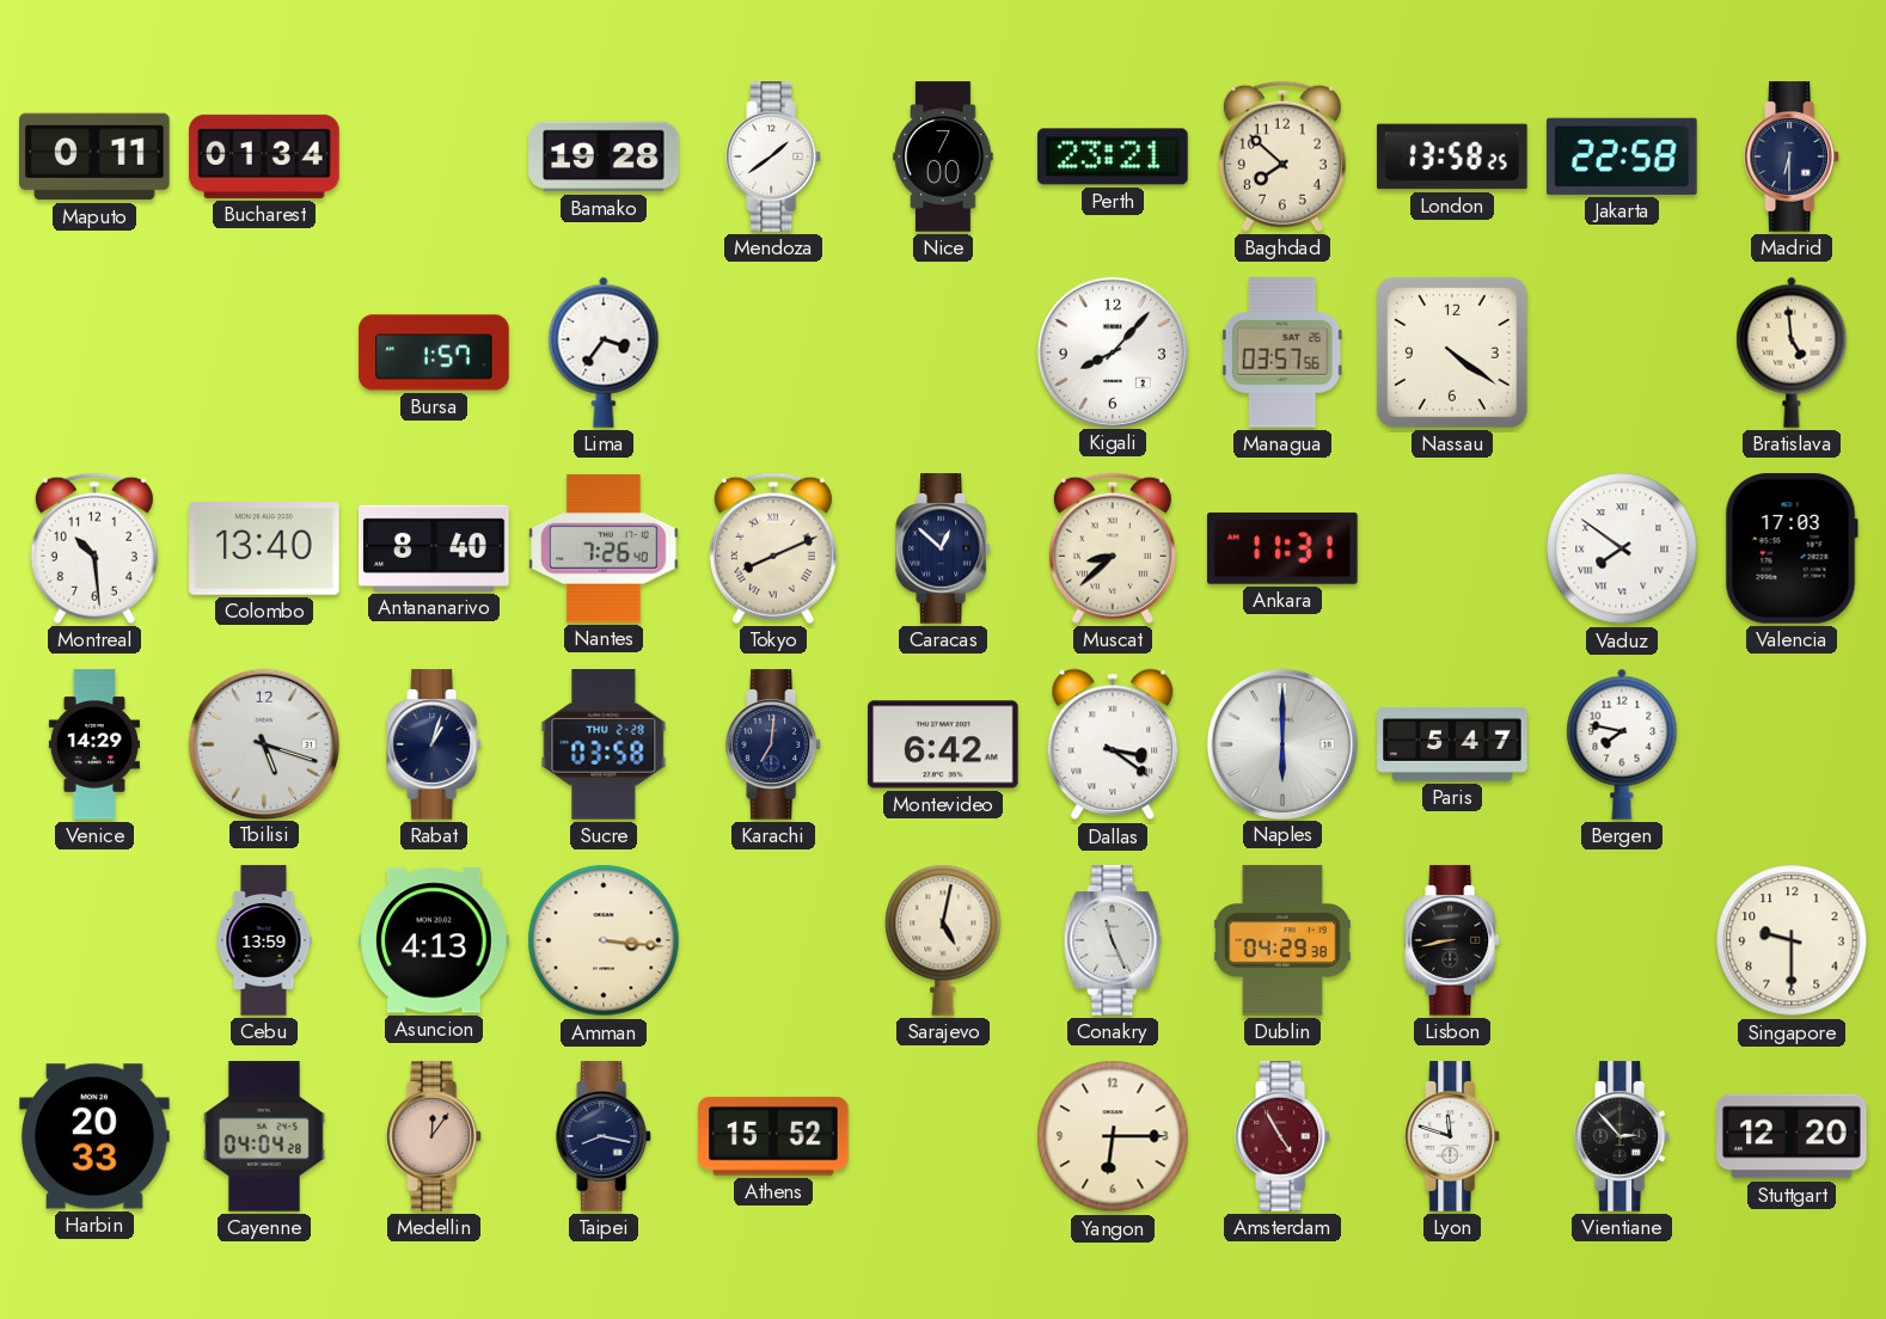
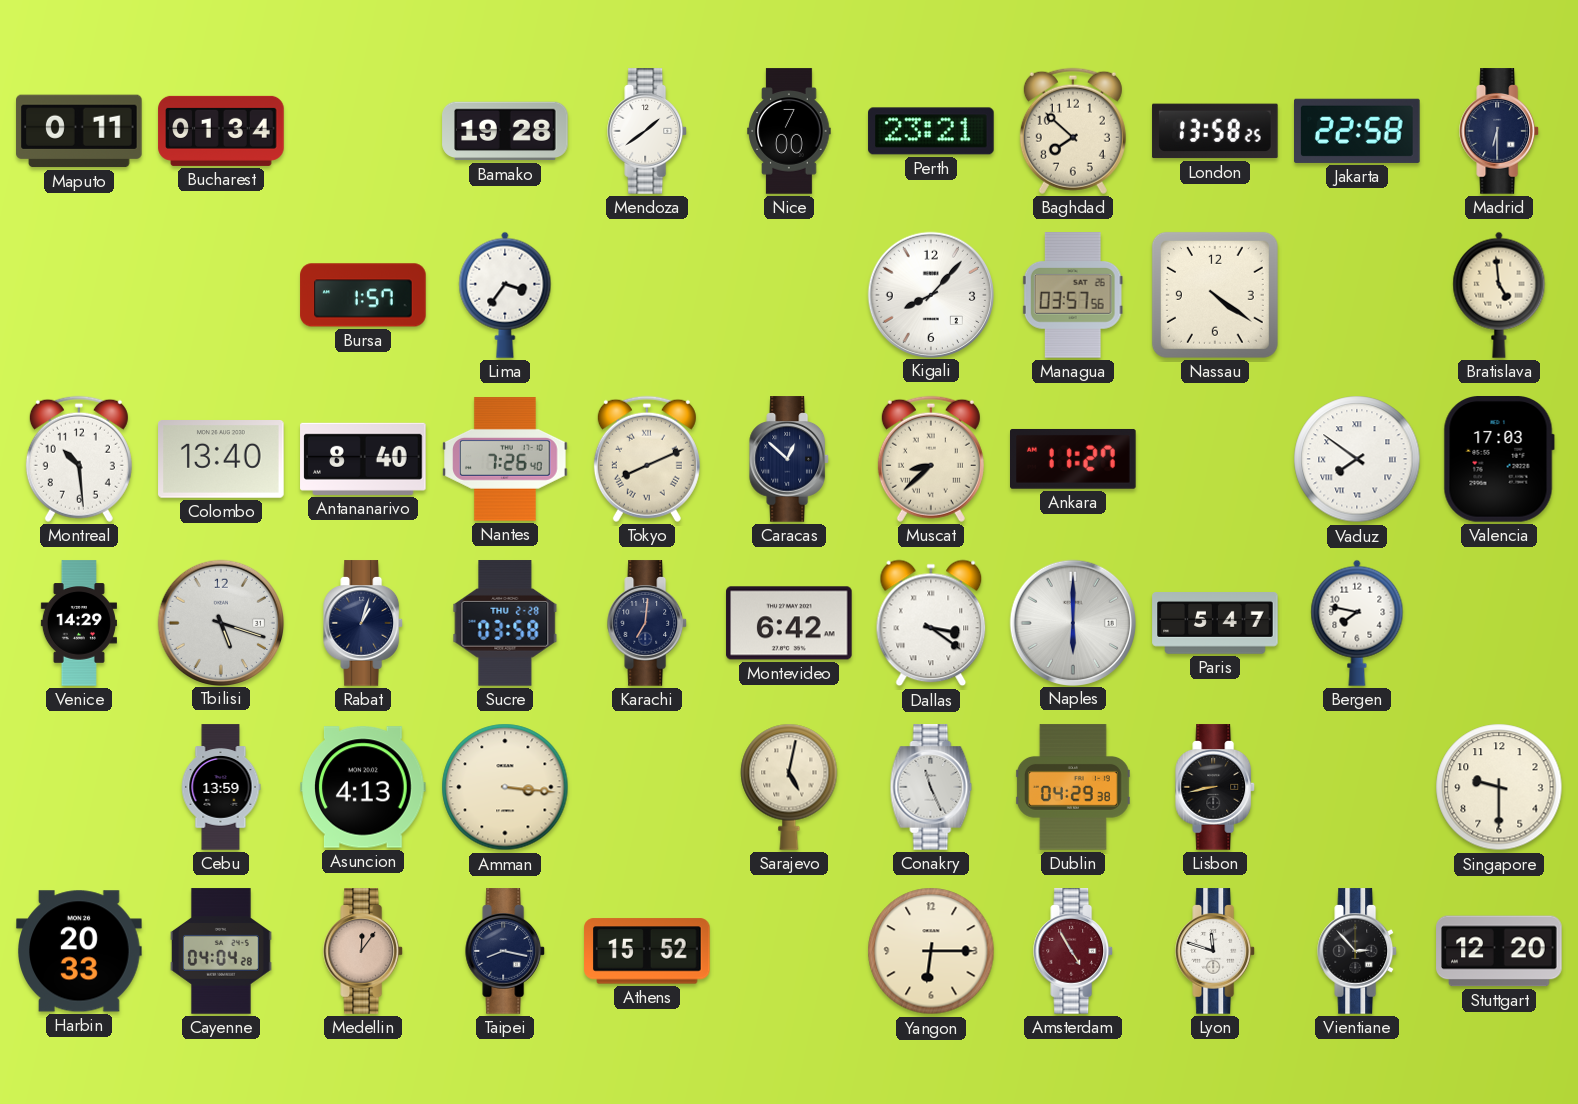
Ankara: 11:31 -> 11:27 (1074, 459)
